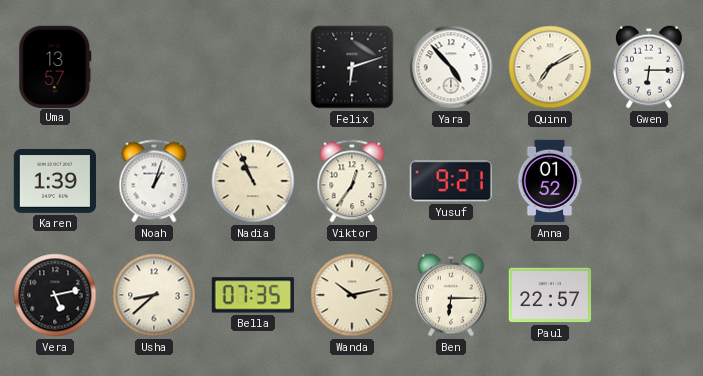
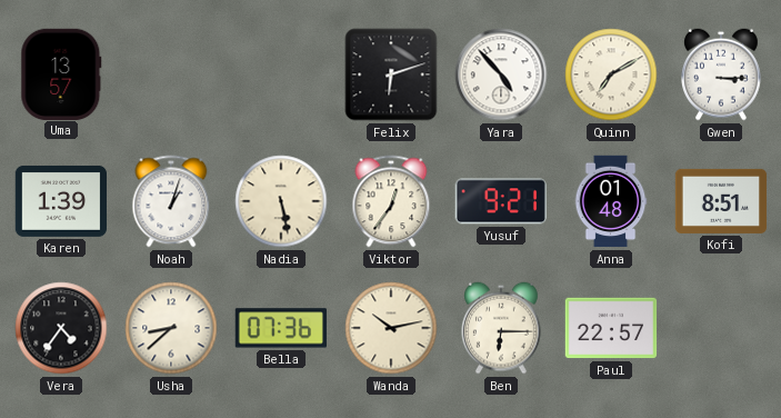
Gwen: 6:15 -> 3:15 (722, 74)
Nadia: 10:56 -> 5:28 (281, 201)
Anna: 01:52 -> 01:48 (611, 201)
Kofi: none -> 8:51 (721, 201)
Vera: 5:13 -> 4:36 (61, 328)
Bella: 07:35 -> 07:36 (280, 328)
